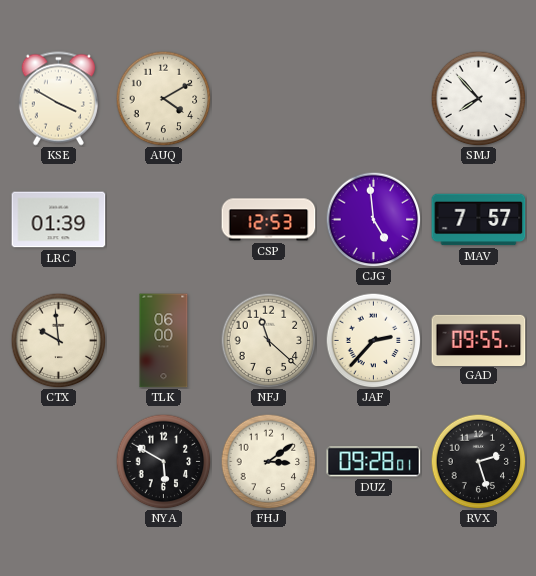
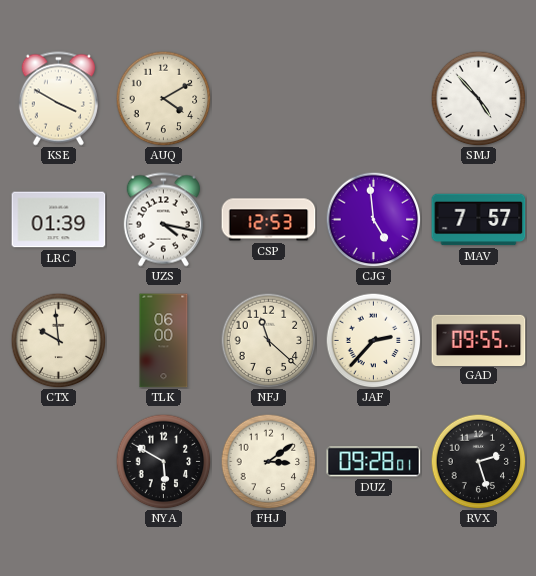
SMJ: 7:53 -> 4:53 (478, 98)
UZS: none -> 4:17 (163, 220)
